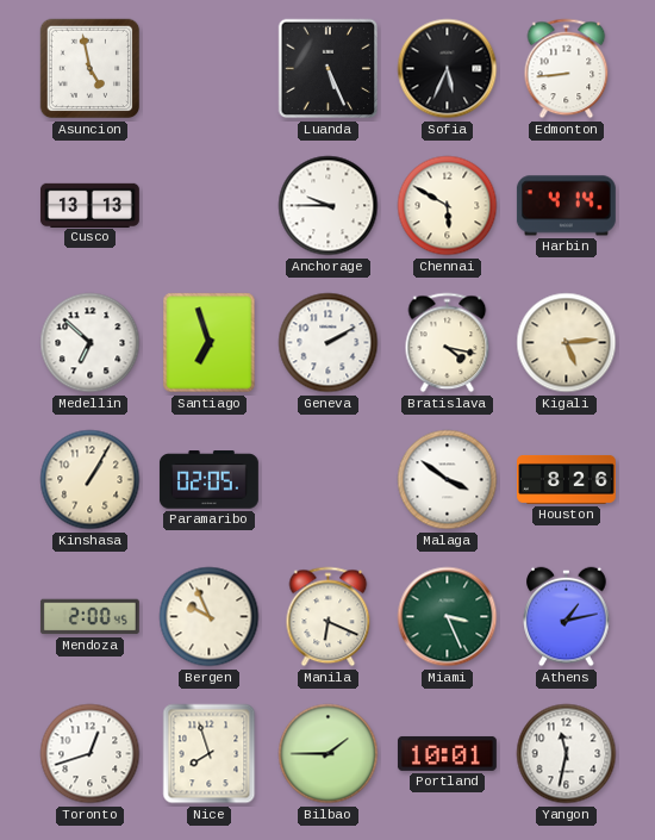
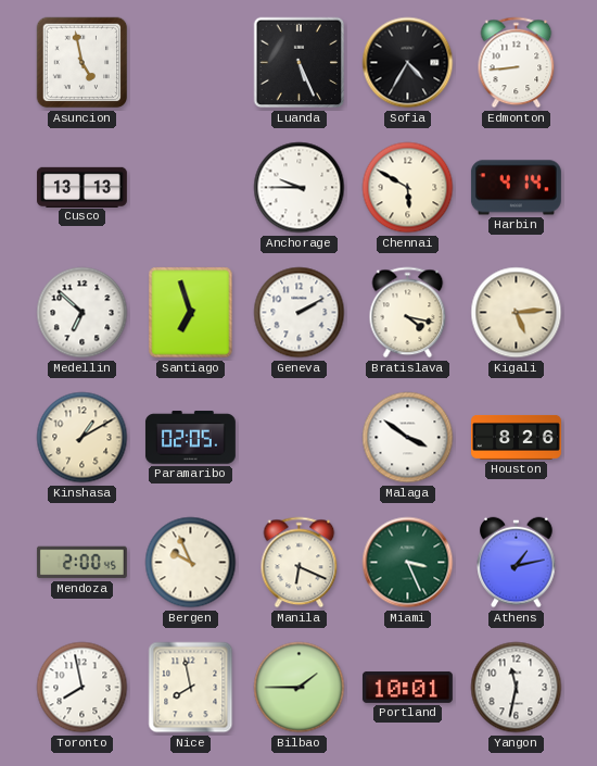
Sofia: 5:34 -> 4:35 (408, 63)
Kinshasa: 1:05 -> 1:10 (82, 438)
Toronto: 12:42 -> 7:58 (82, 688)
Nice: 7:57 -> 7:58 (191, 688)
